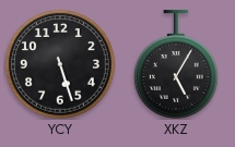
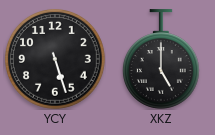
XKZ: 5:05 -> 5:00 (161, 59)
